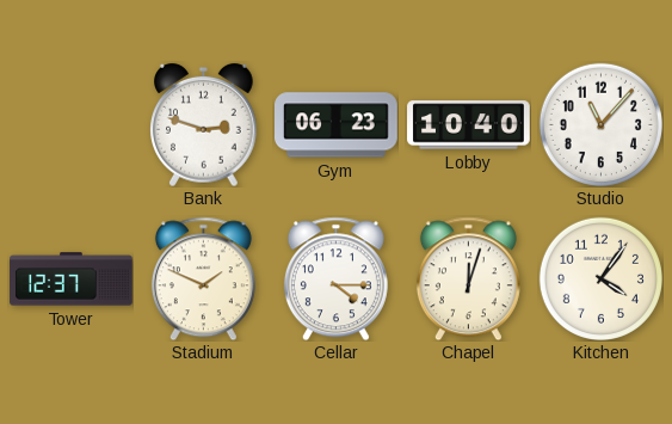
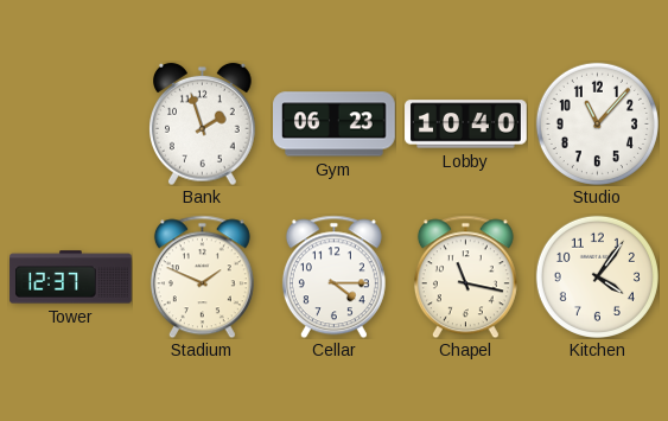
Bank: 2:48 -> 1:57 (203, 123)
Chapel: 12:03 -> 11:17 (465, 276)
